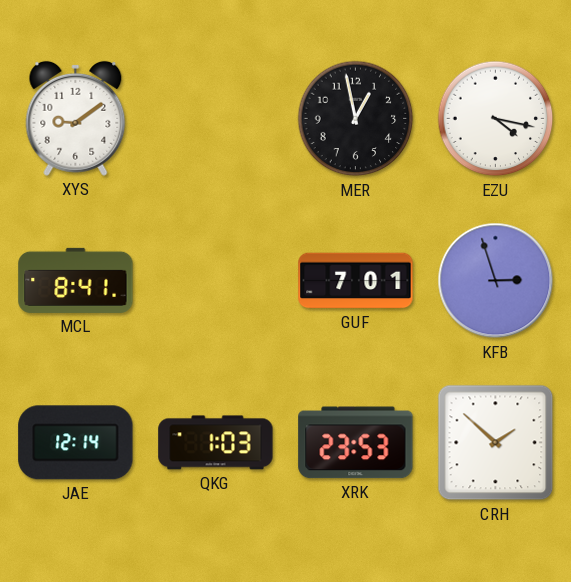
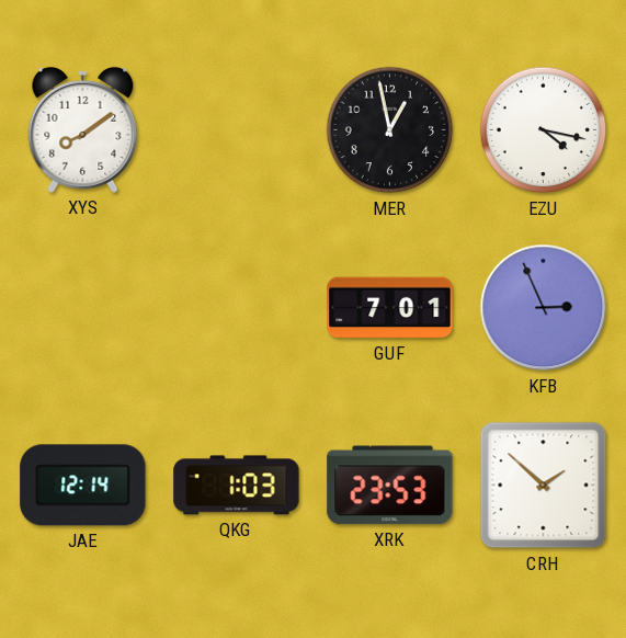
XYS: 9:09 -> 8:09 (83, 129)
MCL: 8:41 -> none (76, 280)
KFB: 2:57 -> 2:56 (544, 308)
